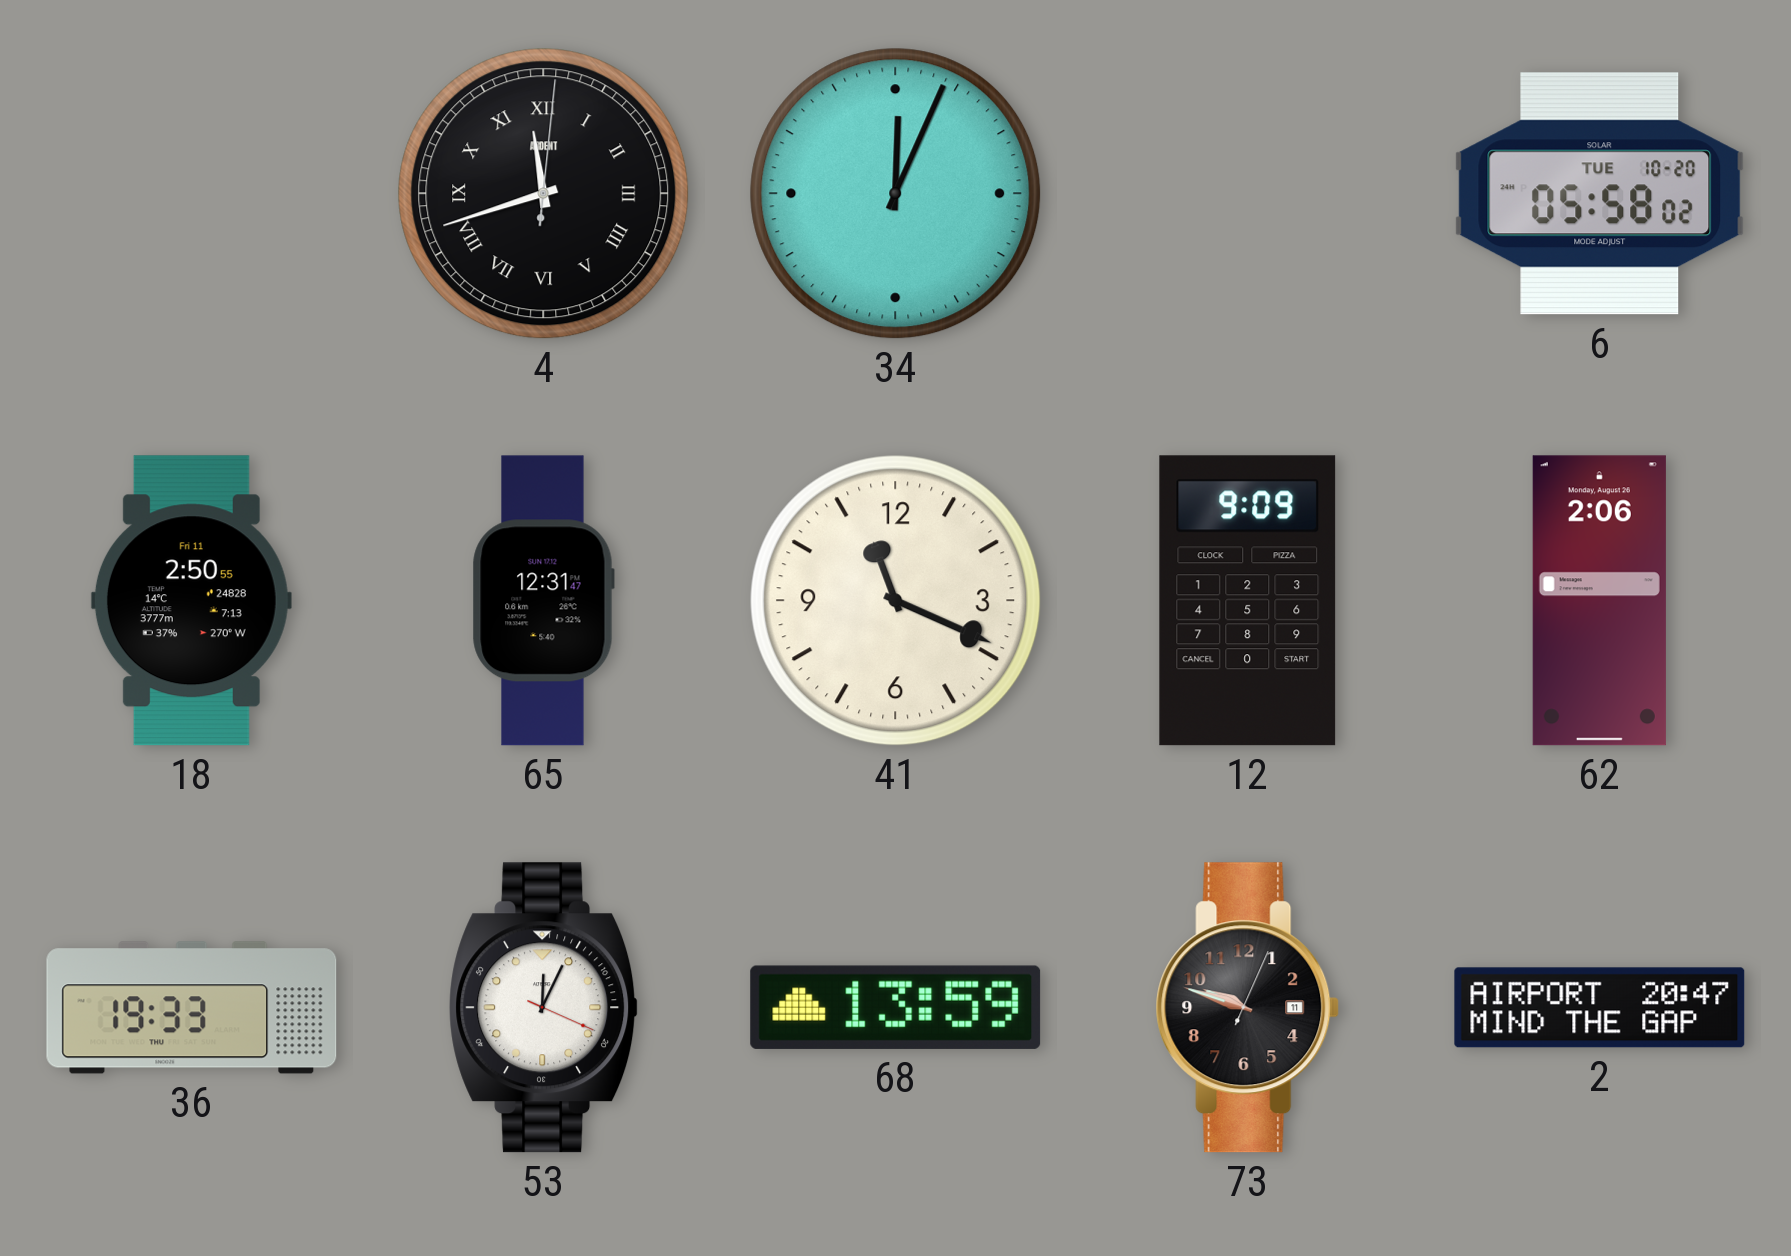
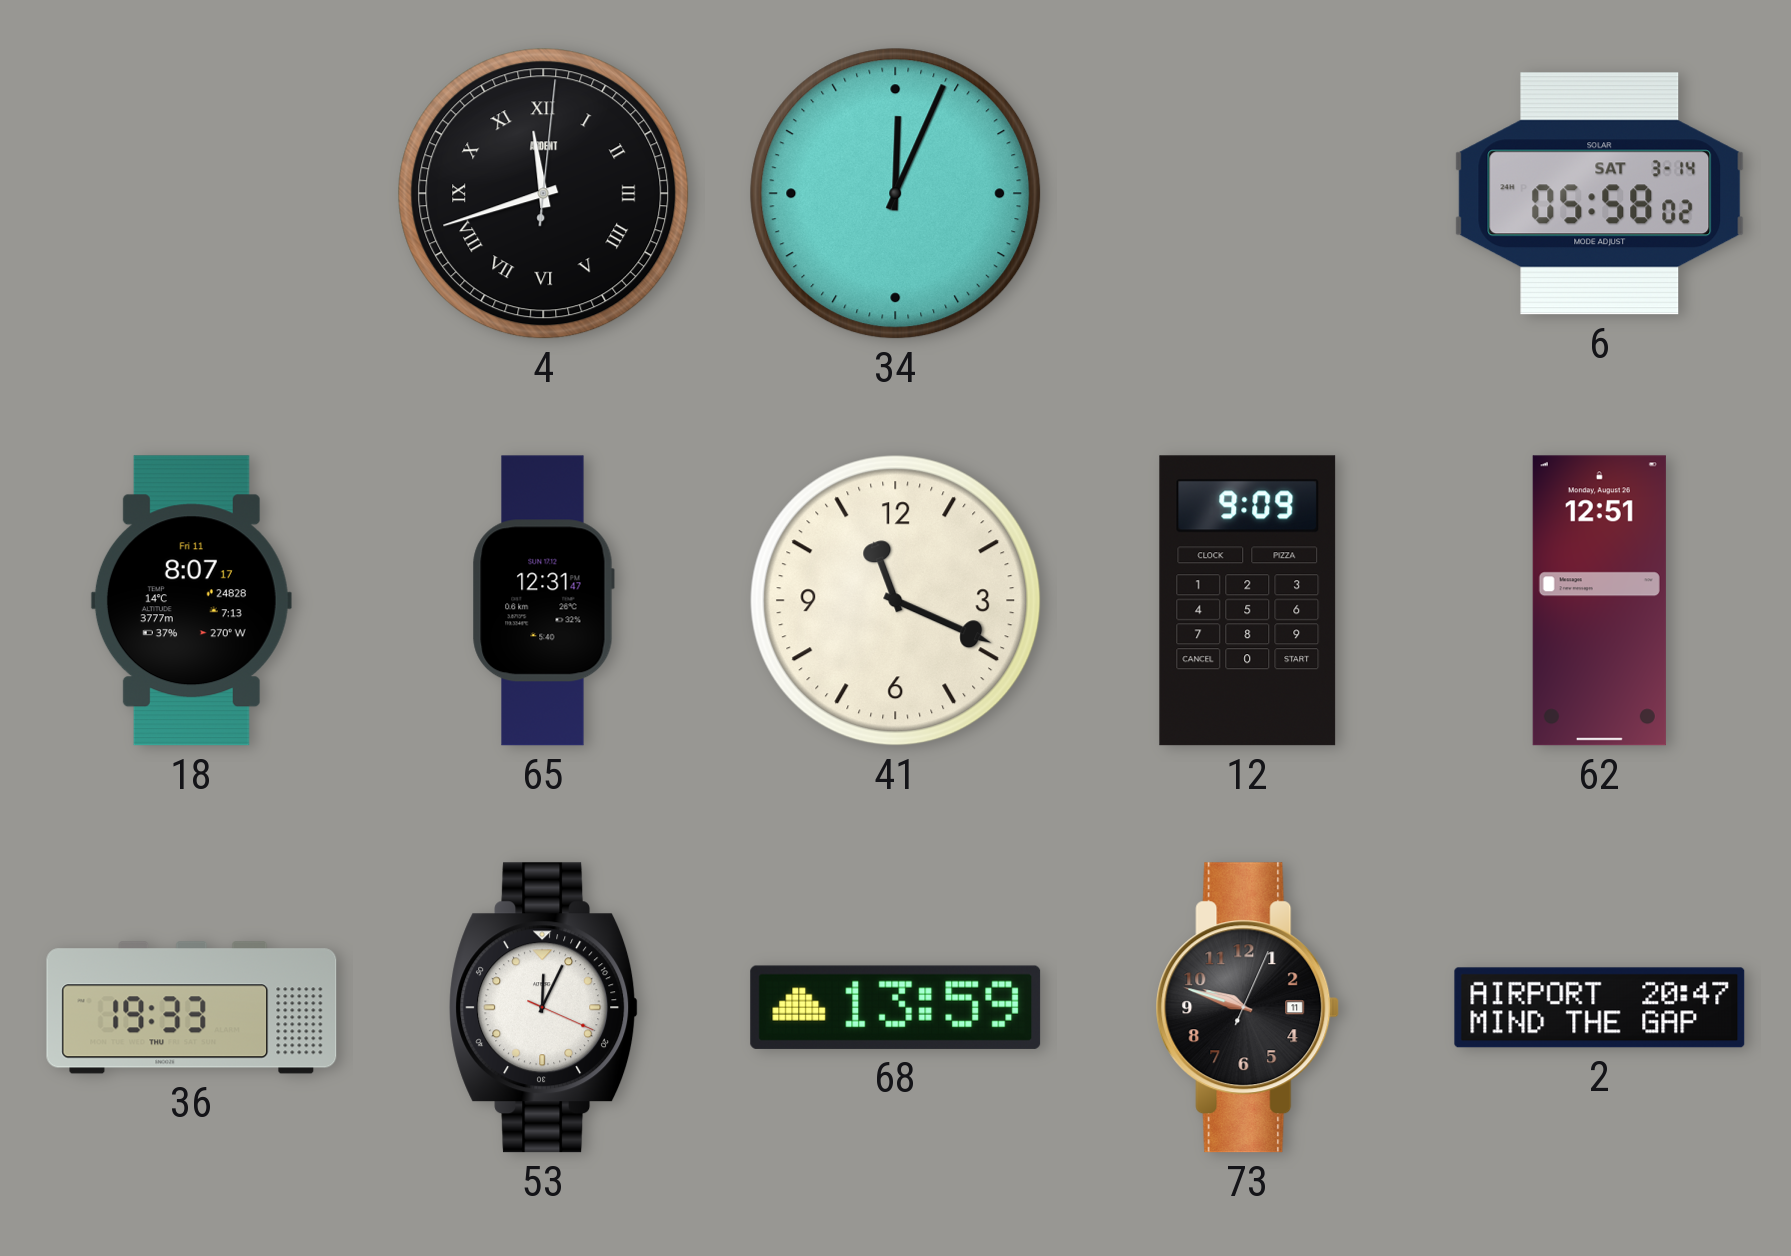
6 date: TUE 10-20 -> SAT 3-14 (1600, 194)
18: 2:50 -> 8:07 (191, 601)
62: 2:06 -> 12:51 (1599, 601)
